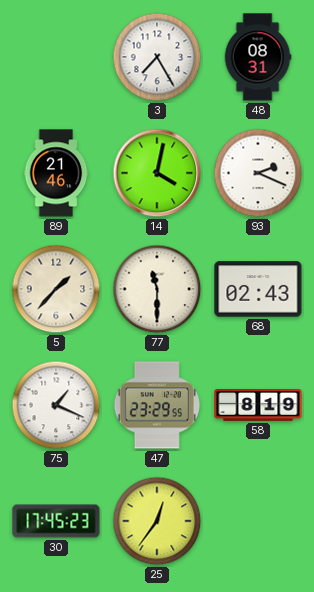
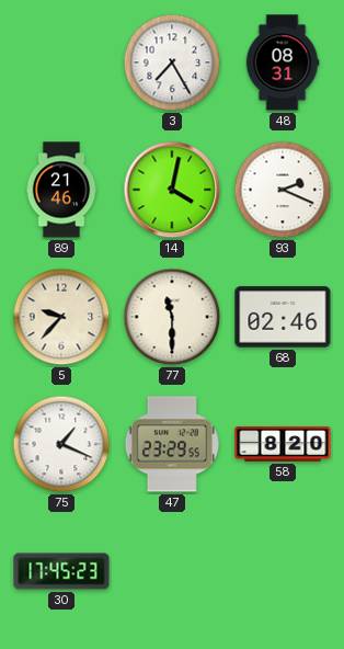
5: 1:37 -> 9:37 (61, 317)
68: 02:43 -> 02:46 (283, 317)
58: 8:19 -> 8:20 (283, 445)
25: 12:36 -> none (157, 521)
